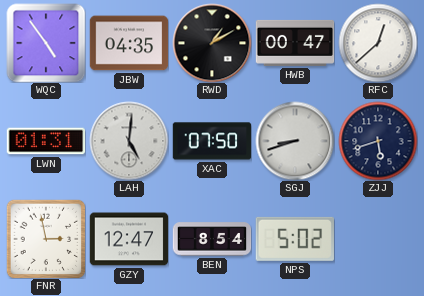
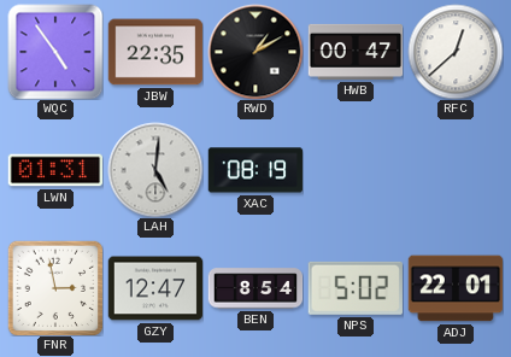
JBW: 04:35 -> 22:35 (155, 52)
XAC: 07:50 -> 08:19 (255, 170)
SGJ: 8:42 -> none (295, 141)
ZJJ: 5:42 -> none (378, 141)
ADJ: none -> 22:01 (456, 288)
